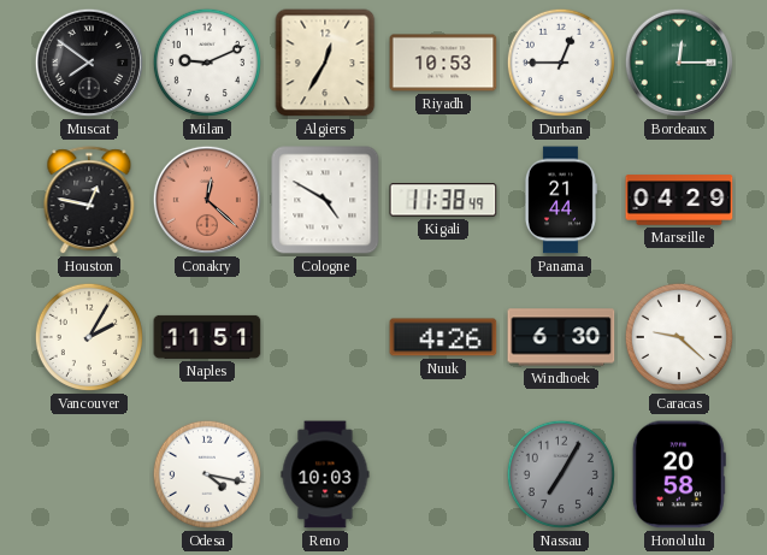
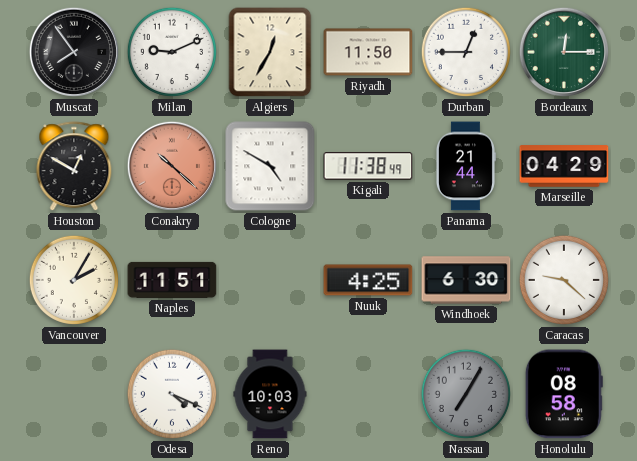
Muscat: 7:51 -> 7:54 (74, 52)
Riyadh: 10:53 -> 11:50 (368, 52)
Houston: 12:47 -> 12:50 (74, 167)
Conakry: 12:22 -> 10:22 (172, 166)
Nuuk: 4:26 -> 4:25 (368, 280)
Odesa: 4:17 -> 4:19 (172, 394)
Honolulu: 20:58 -> 08:58 (564, 394)
